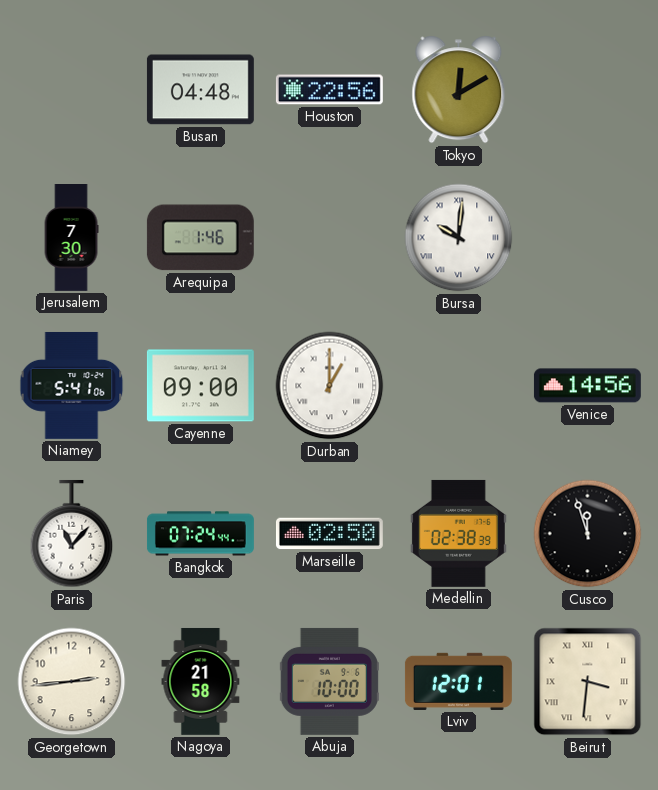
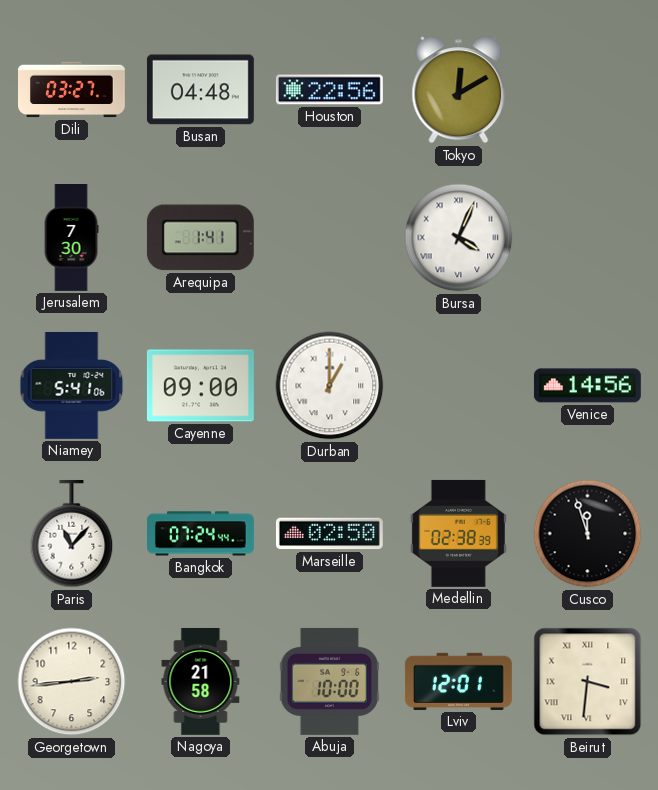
Dili: none -> 03:27 (72, 90)
Arequipa: 1:46 -> 1:41 (200, 238)
Bursa: 10:01 -> 4:04 (459, 238)
